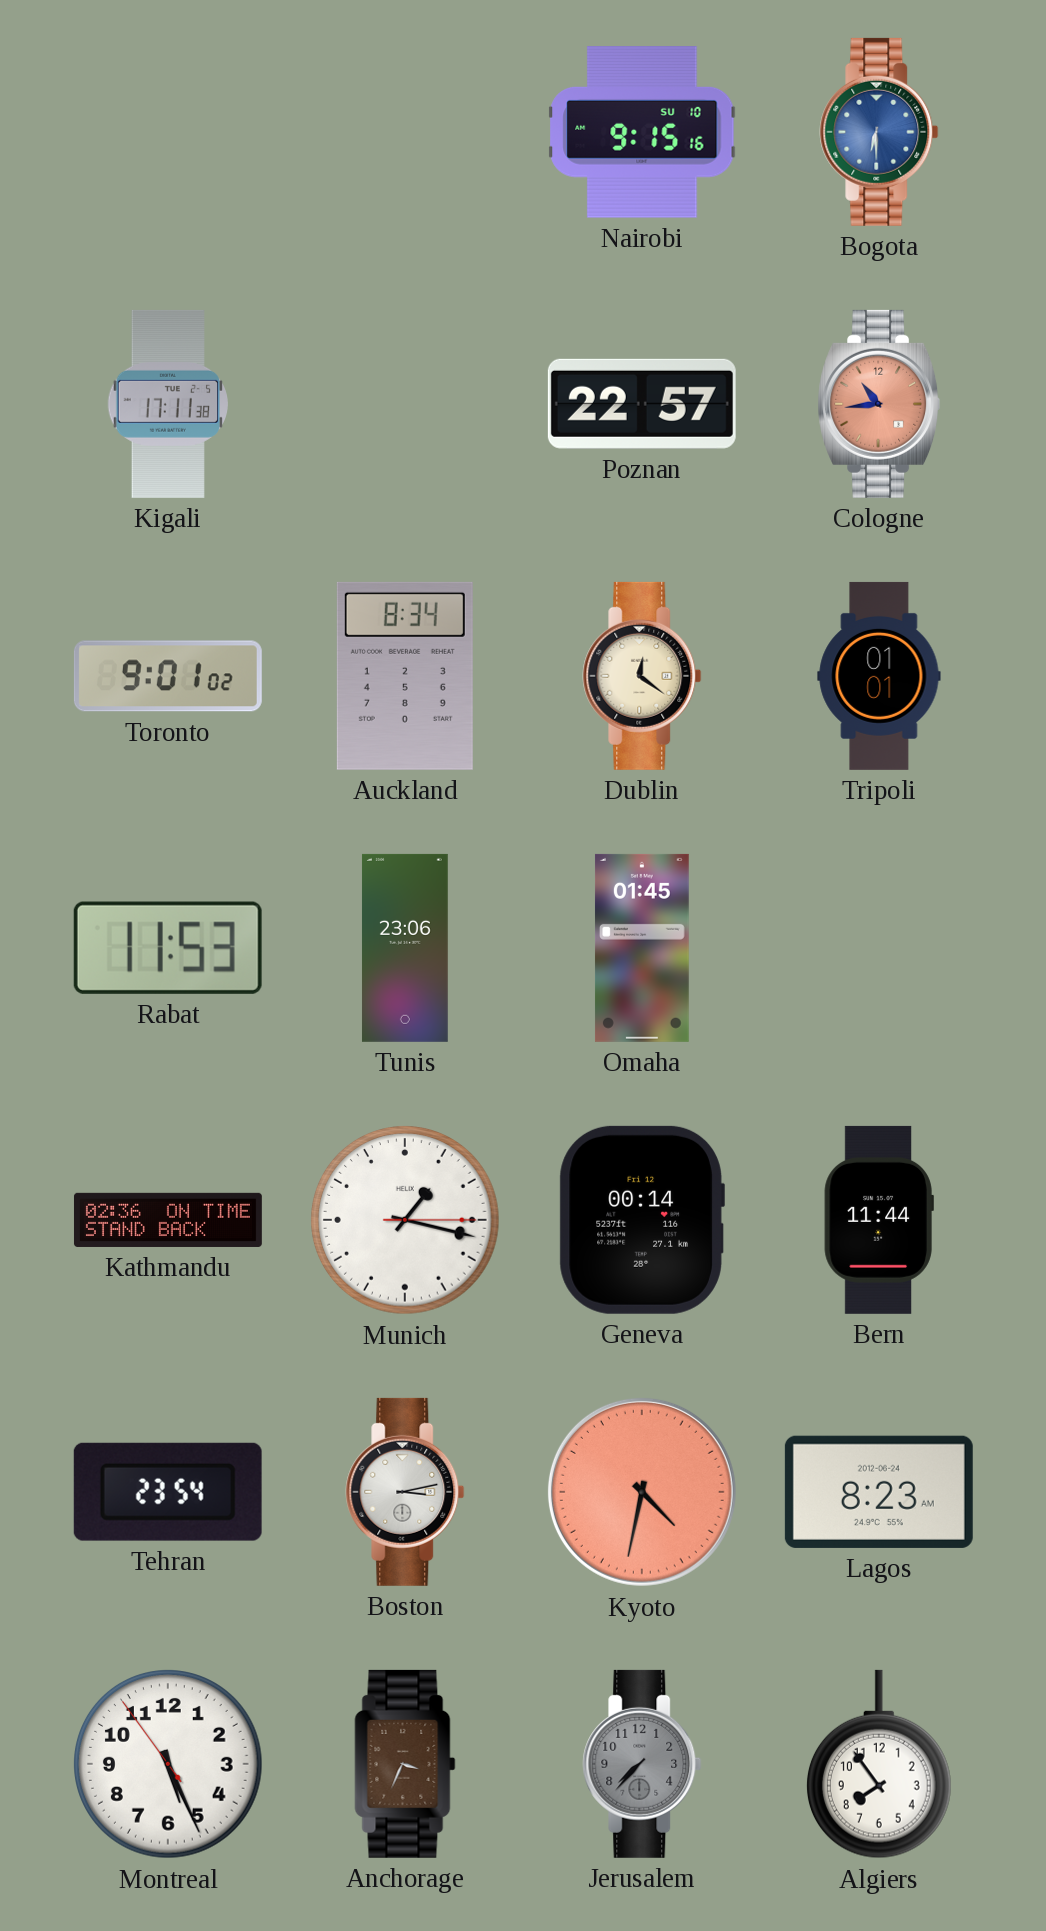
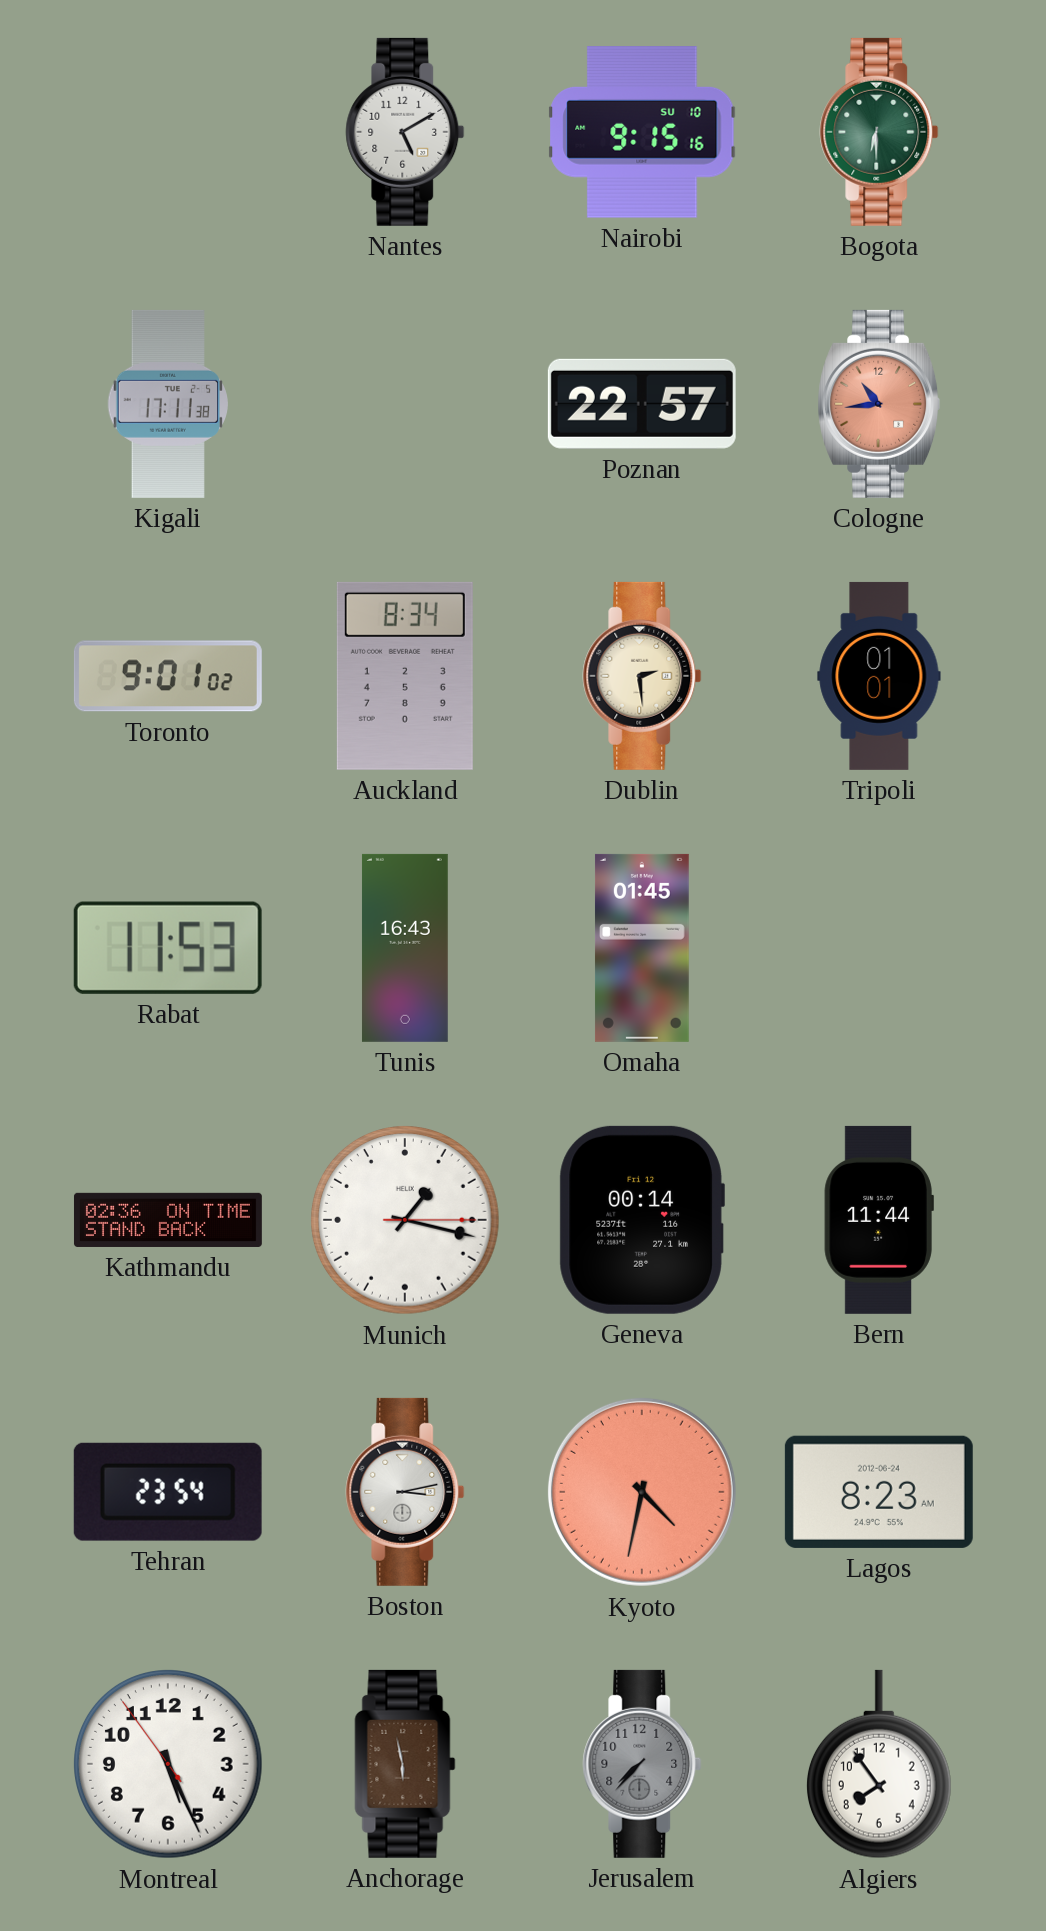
Nantes: none -> 5:10 (405, 132)
Bogota dial: blue -> green (879, 132)
Dublin: 12:21 -> 2:29 (642, 676)
Tunis: 23:06 -> 16:43 (405, 948)
Anchorage: 3:34 -> 5:58 (405, 1764)
